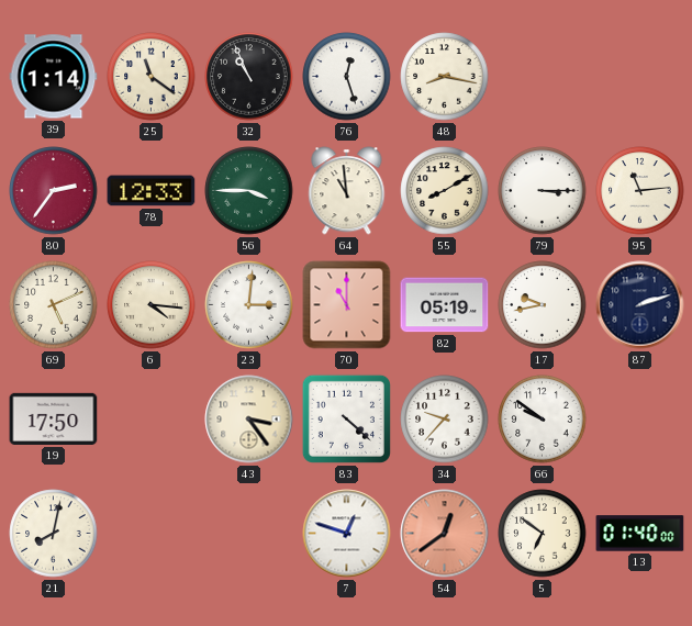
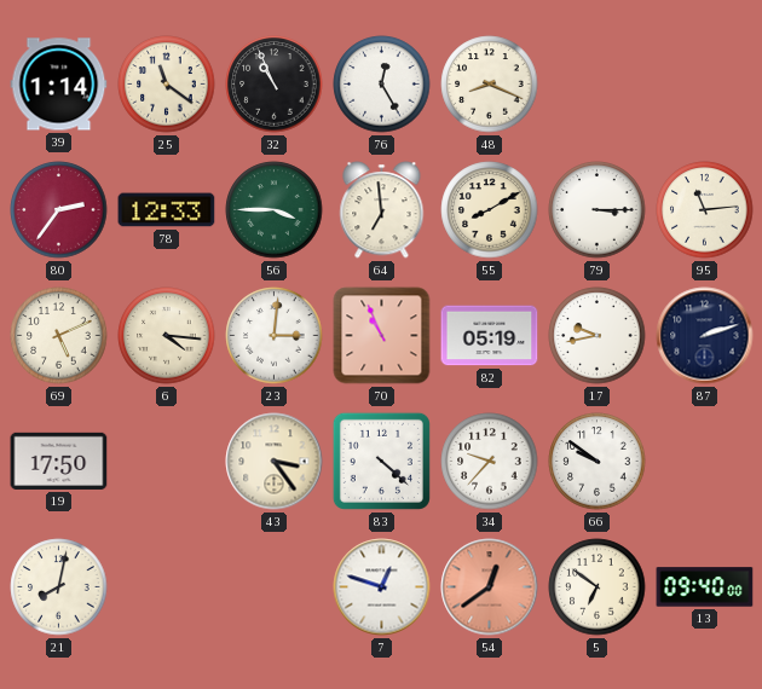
76: 12:27 -> 12:25 (382, 85)
48: 8:17 -> 8:19 (490, 85)
64: 10:59 -> 6:59 (382, 210)
70: 11:00 -> 10:56 (382, 336)
13: 01:40 -> 09:40 (705, 587)
